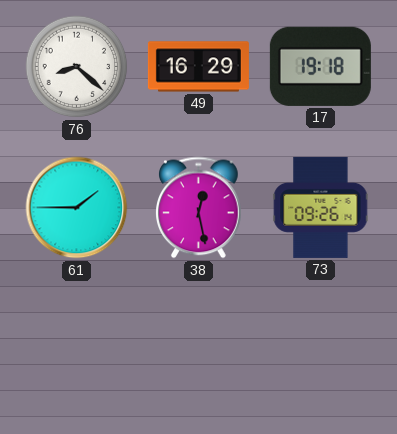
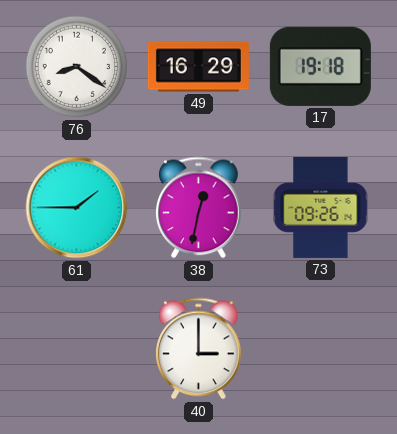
76: 8:22 -> 8:21 (77, 67)
38: 12:28 -> 12:32 (199, 208)
40: none -> 3:00 (199, 349)
